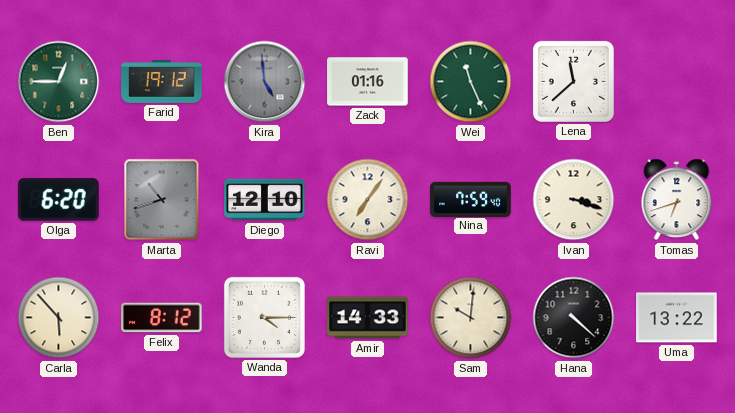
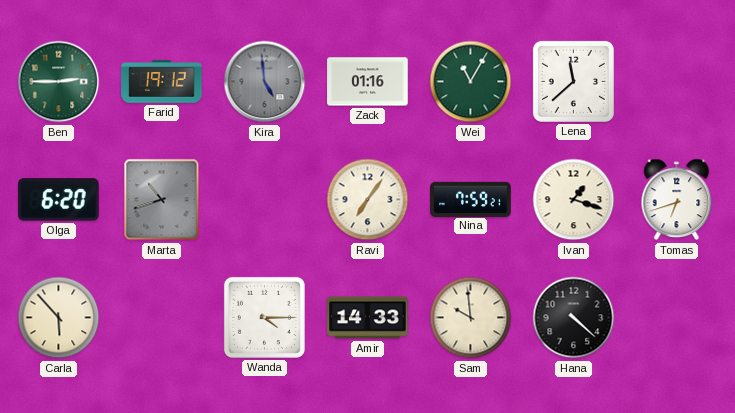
Ben: 12:45 -> 2:45 (59, 82)
Wei: 11:26 -> 11:05 (471, 82)
Diego: 12:10 -> none (265, 200)
Nina: 7:59:40 -> 7:59:21 (471, 199)
Ivan: 3:18 -> 1:18 (574, 200)
Felix: 8:12 -> none (162, 318)
Sam: 10:01 -> 9:59 (471, 318)
Uma: 13:22 -> none (677, 318)
